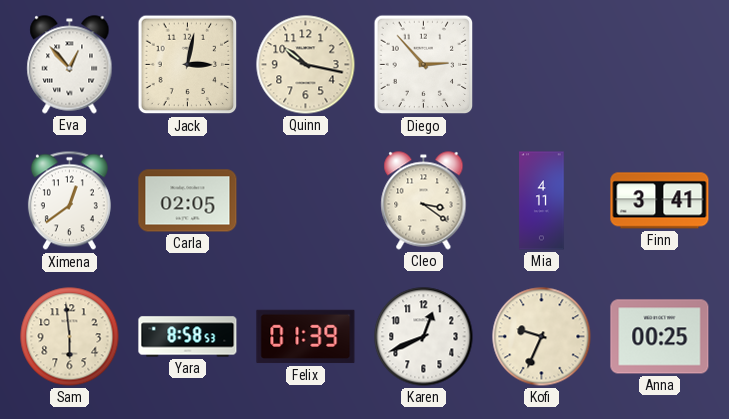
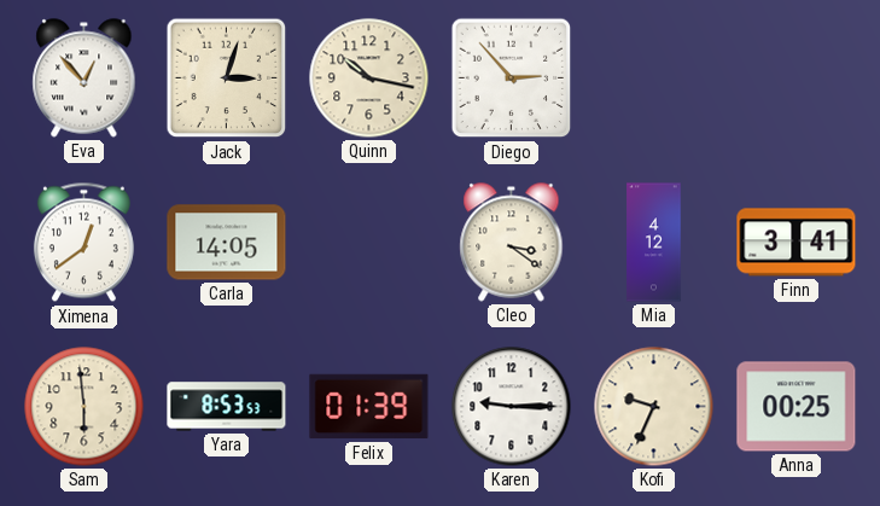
Jack: 3:02 -> 3:03 (227, 78)
Carla: 02:05 -> 14:05 (227, 243)
Mia: 4:11 -> 4:12 (654, 243)
Yara: 8:58 -> 8:53 (227, 407)
Karen: 12:41 -> 9:15 (512, 407)
